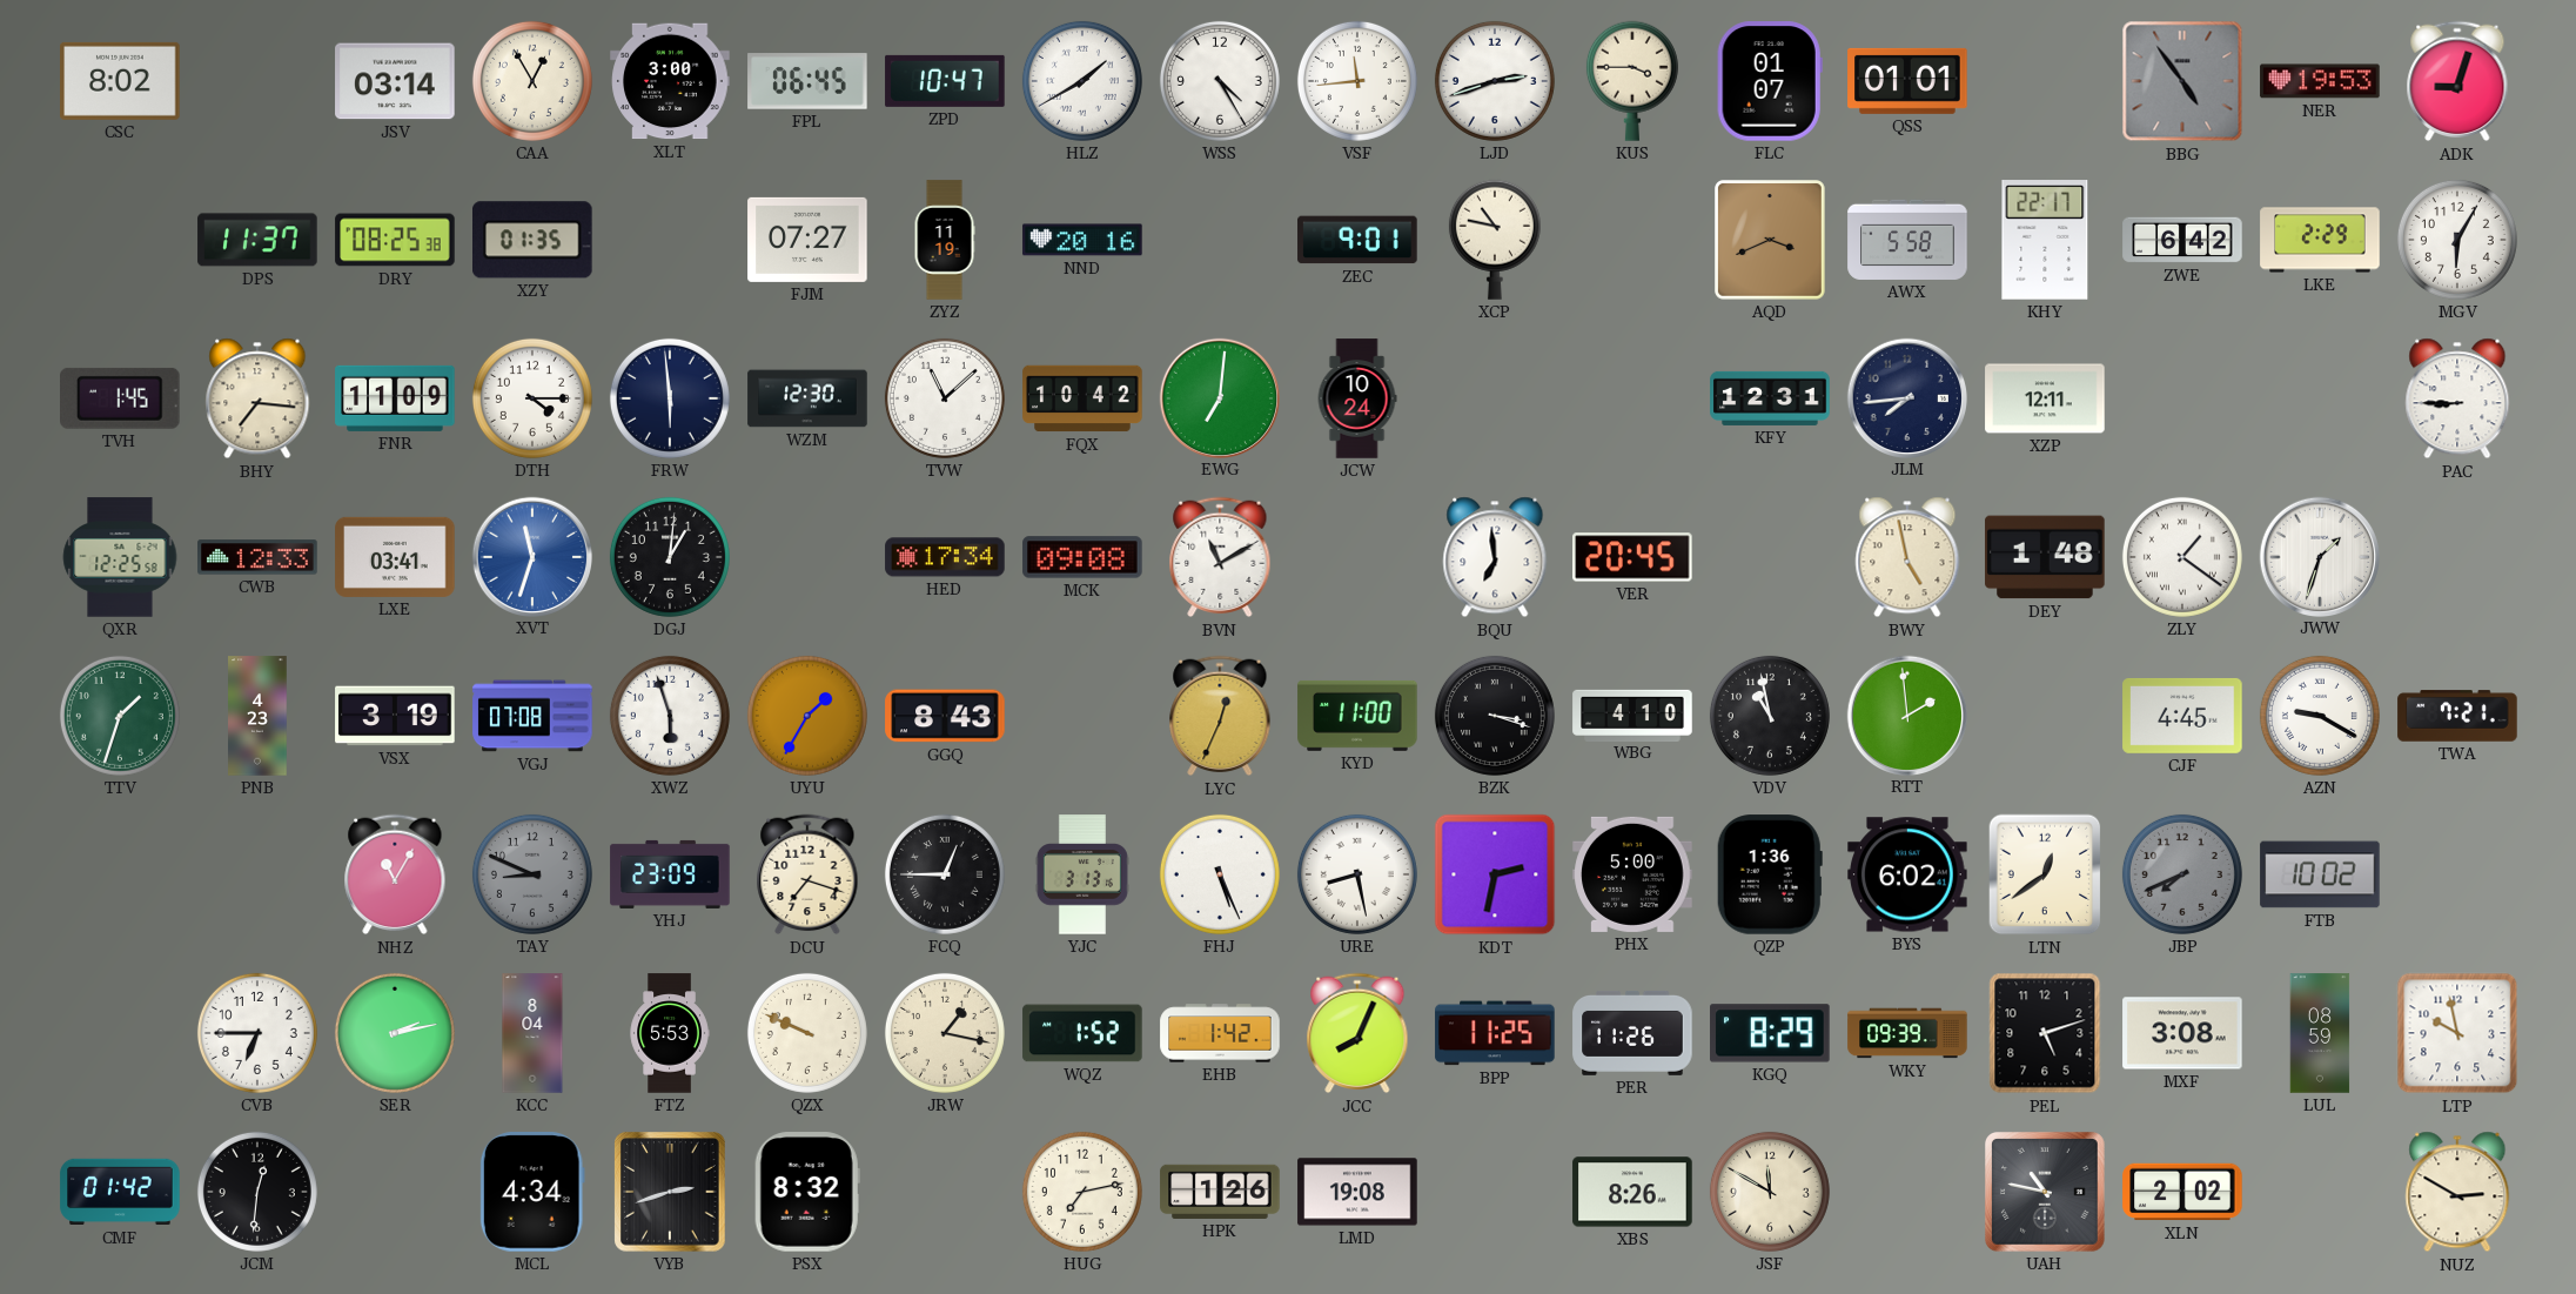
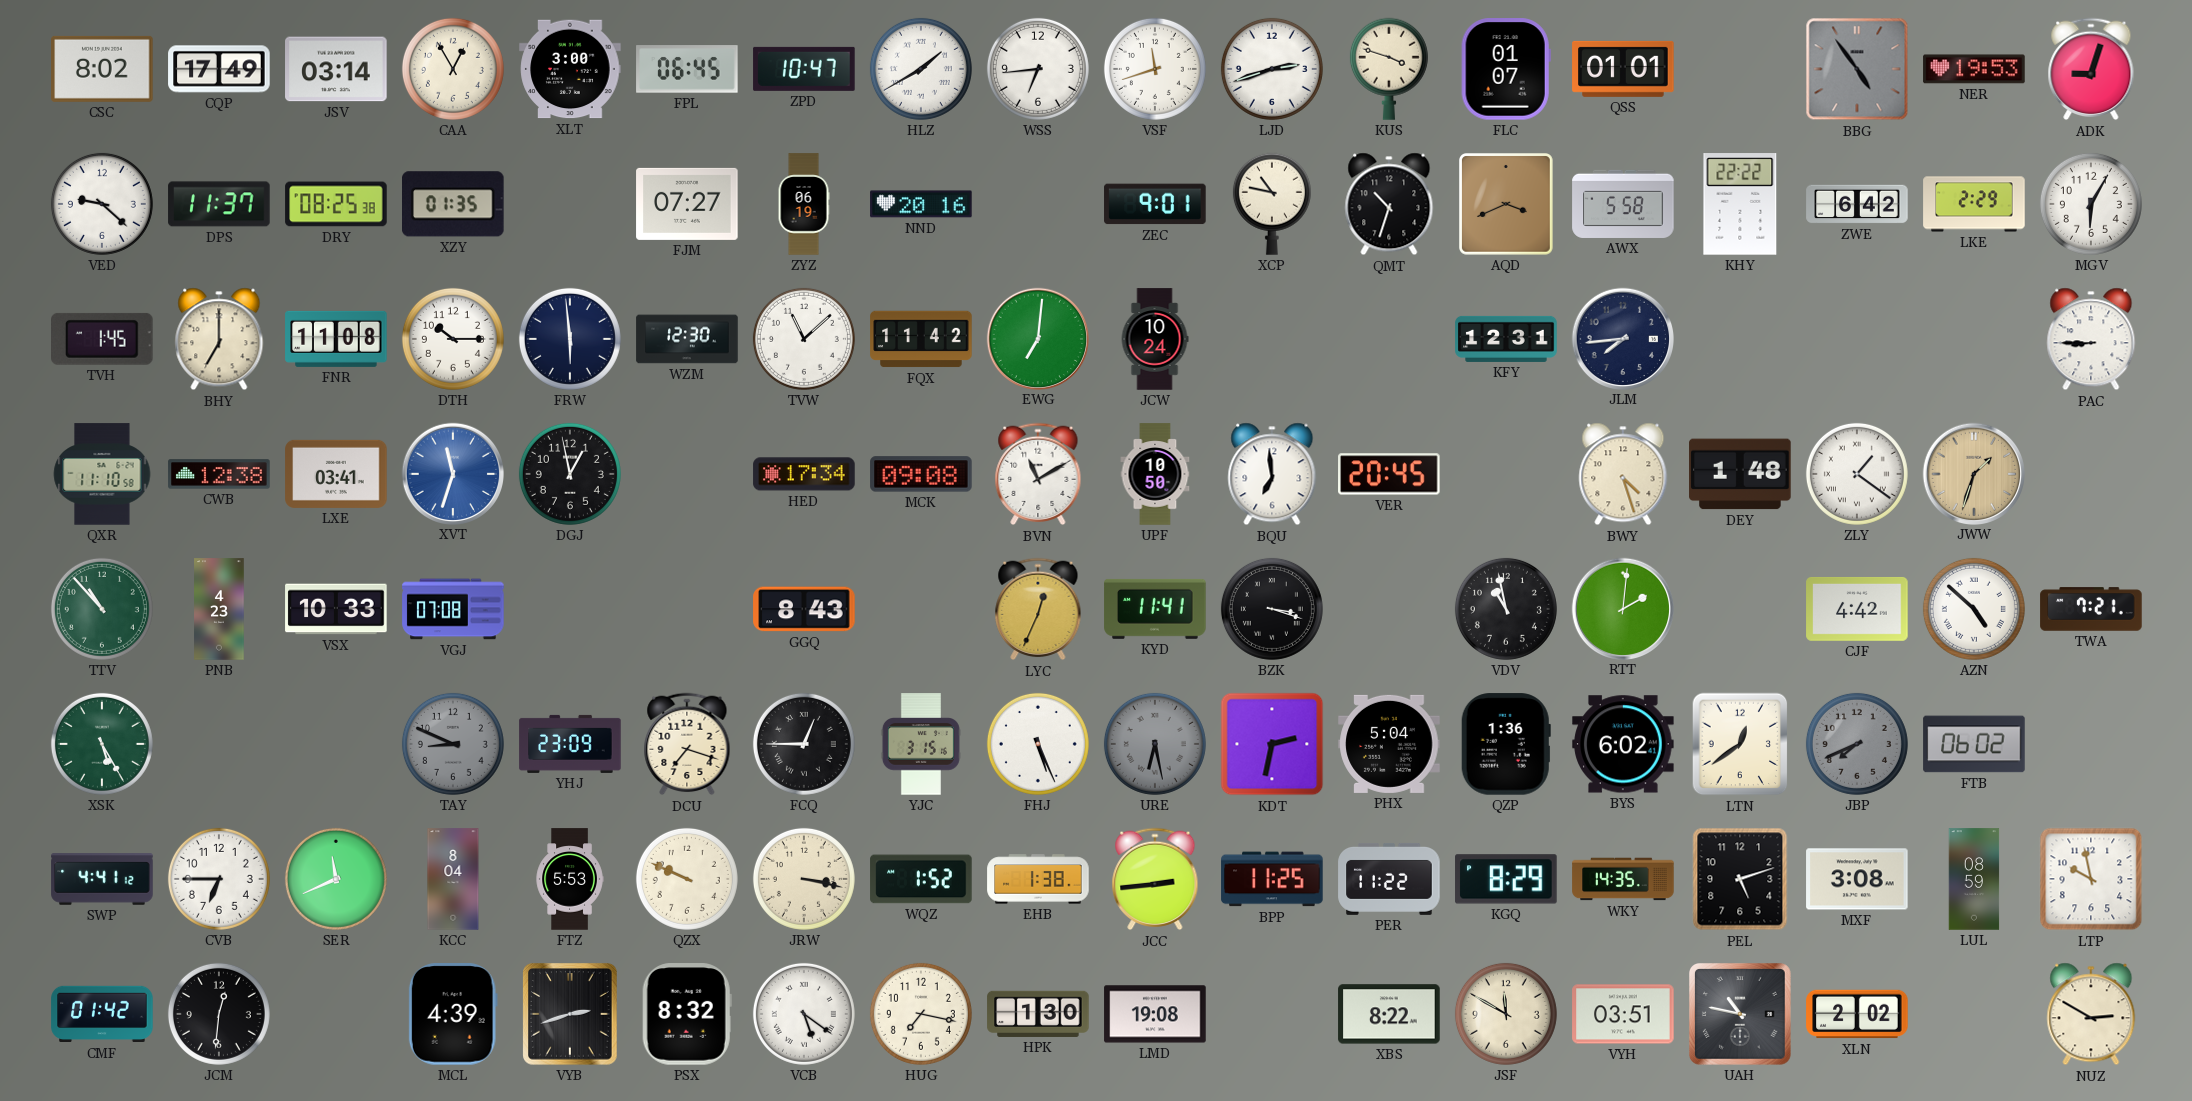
CQP: none -> 17:49 (219, 69)
WSS: 4:25 -> 6:44 (1038, 69)
VSF: 11:44 -> 11:42 (1155, 69)
KUS: 3:45 -> 3:48 (1389, 69)
VED: none -> 9:22 (102, 204)
ZYZ: 11:19 -> 06:19 (804, 204)
QMT: none -> 10:33 (1389, 204)
KHY: 22:17 -> 22:22 (1740, 204)
BHY: 7:16 -> 7:00 (219, 339)
FNR: 11:09 -> 11:08 (336, 339)
DTH: 4:15 -> 10:15 (453, 339)
FQX: 10:42 -> 11:42 (921, 339)
XZP: 12:11 -> none (2045, 398)
QXR: 12:25 -> 11:10 (102, 474)
CWB: 12:33 -> 12:38 (219, 474)
DGJ: 1:01 -> 12:58 (570, 474)
UPF: none -> 10:50 (1155, 474)
BWY: 4:58 -> 4:27 (1623, 474)
JWW dial: white -> champagne (1973, 473)
TTV: 1:33 -> 10:53 (102, 609)
VSX: 3:19 -> 10:33 (336, 609)
XWZ: 5:57 -> none (670, 716)
UYU: 1:35 -> none (807, 716)
KYD: 11:00 -> 11:41 (1155, 609)
WBG: 4:10 -> none (1632, 715)
RTT: 1:59 -> 2:01 (1622, 608)
CJF: 4:45 -> 4:42 (1857, 609)
AZN: 9:20 -> 4:52 (1974, 609)
XSK: none -> 5:25 (102, 744)
NHZ: 11:05 -> none (395, 874)
YJC: 3:13 -> 3:15 (921, 744)
URE: 8:28 -> 6:28 (1155, 744)
URE dial: white -> grey (1155, 744)
PHX: 5:00 -> 5:04 (1389, 744)
FTB: 10:02 -> 06:02 (1974, 744)
SWP: none -> 4:41 (102, 879)
SER: 2:13 -> 11:41 (336, 879)
JRW: 1:17 -> 3:17 (804, 879)
EHB: 1:42 -> 1:38 (1038, 879)
JCC: 8:04 -> 2:44 (1155, 879)
PER: 11:26 -> 11:22 (1389, 879)
WKY: 09:39 -> 14:35 (1623, 879)
MCL: 4:34 -> 4:39 (453, 1014)
VCB: none -> 5:21 (804, 1014)
HUG: 7:13 -> 7:17 (921, 1014)
HPK: 1:26 -> 1:30 (1038, 1014)
XBS: 8:26 -> 8:22 (1389, 1014)
VYH: none -> 03:51 (1623, 1014)
